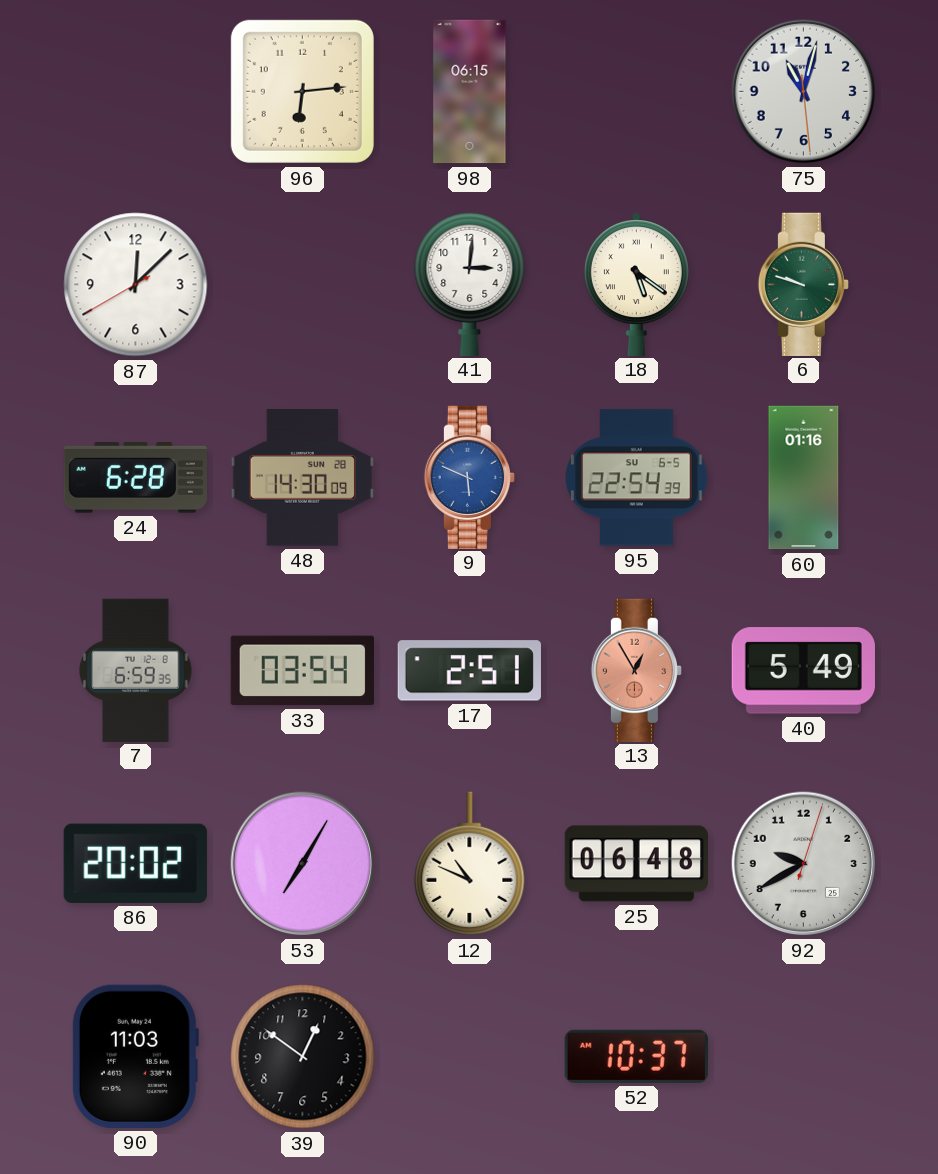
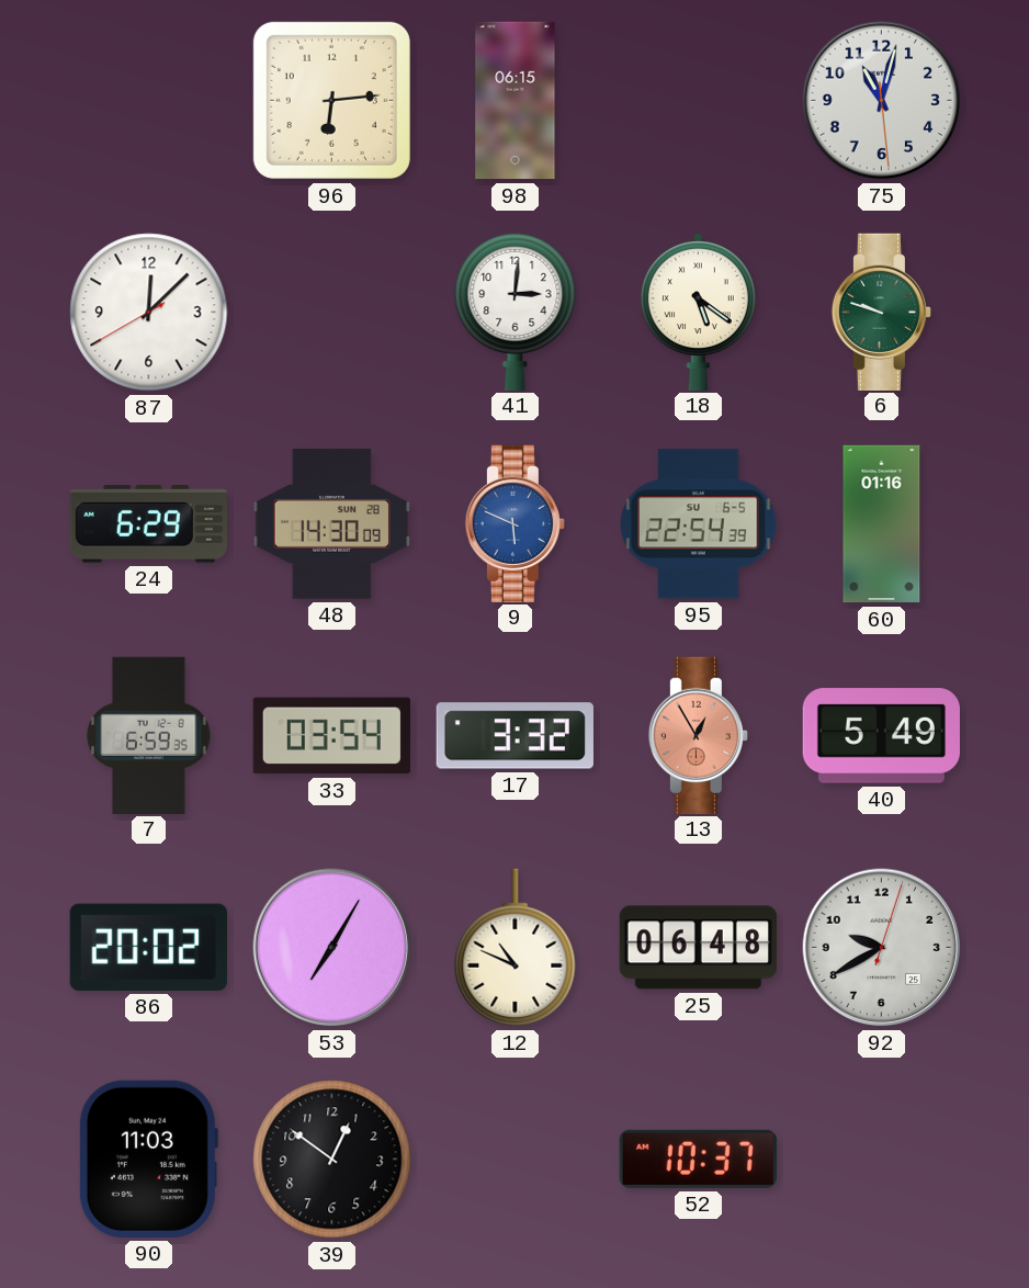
24: 6:28 -> 6:29 (148, 524)
17: 2:51 -> 3:32 (514, 736)
